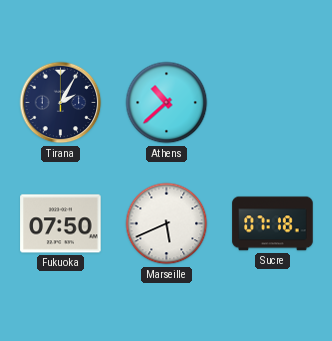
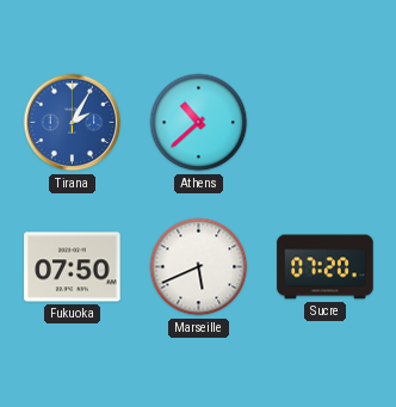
Tirana dial: navy -> blue (73, 123)
Sucre: 07:18 -> 07:20 (326, 267)
